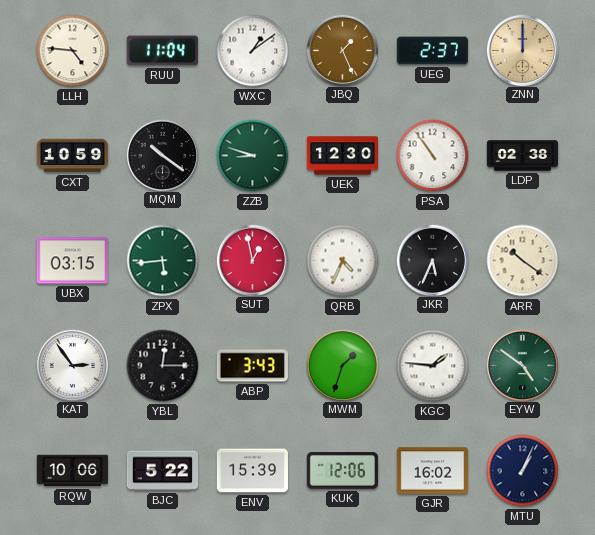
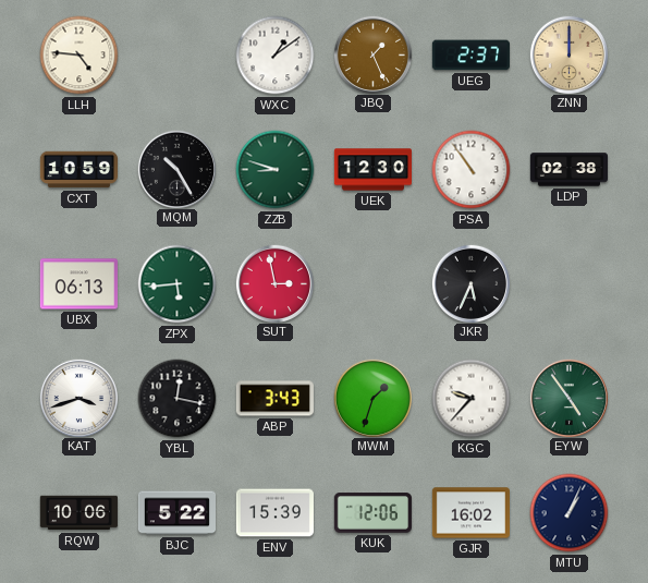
RUU: 11:04 -> none (162, 51)
MQM: 10:21 -> 10:25 (176, 169)
UBX: 03:15 -> 06:13 (78, 284)
SUT: 12:58 -> 2:58 (274, 283)
QRB: 4:34 -> none (343, 261)
ARR: 10:21 -> none (523, 261)
KAT: 2:54 -> 3:42 (78, 398)
YBL: 12:15 -> 12:17 (178, 399)
KGC: 1:46 -> 9:37 (472, 399)
EYW: 4:51 -> 4:54 (568, 398)
